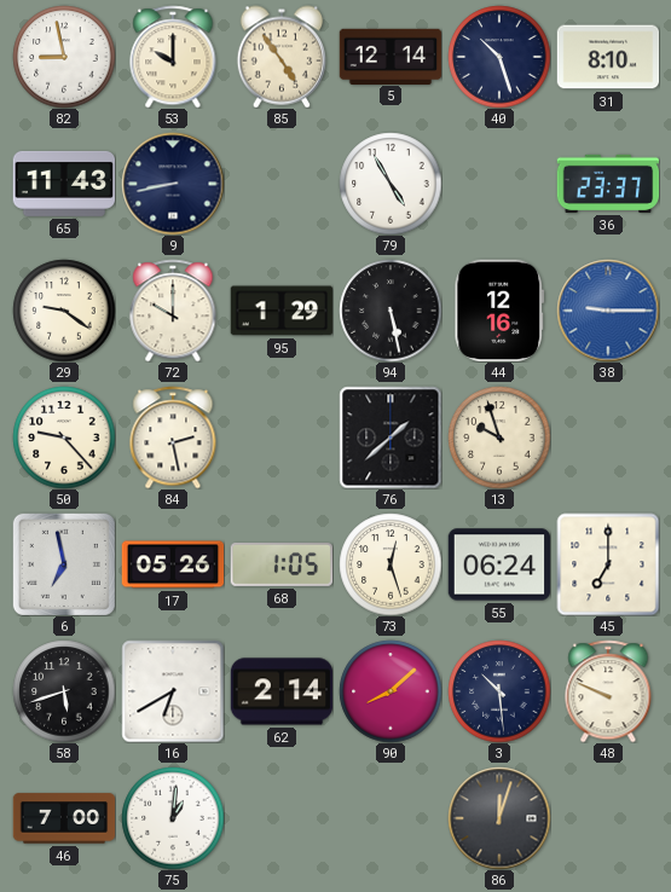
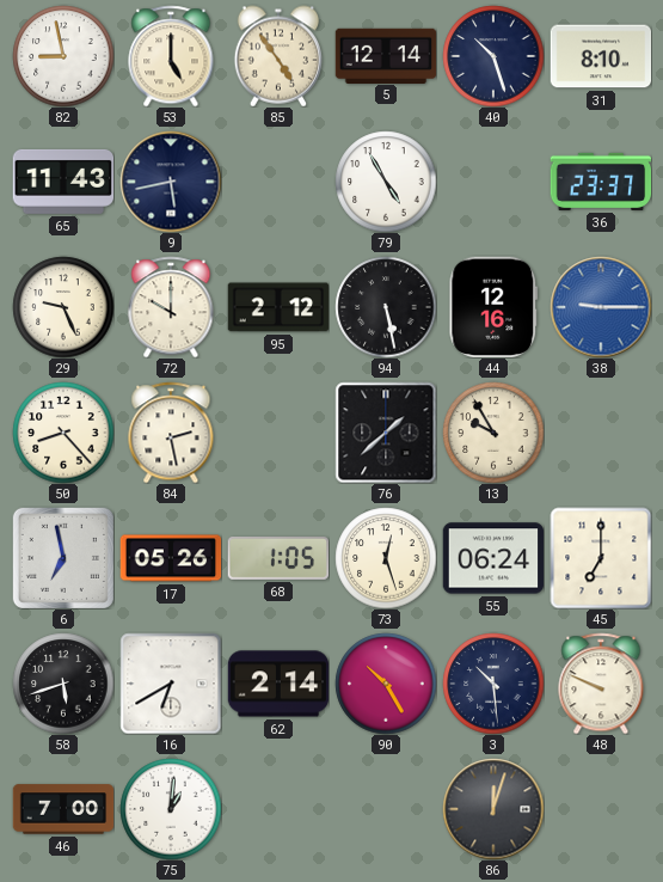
53: 10:00 -> 5:00 (171, 56)
9: 8:43 -> 5:43 (171, 182)
29: 9:21 -> 9:26 (63, 307)
95: 1:29 -> 2:12 (278, 307)
50: 9:23 -> 8:23 (63, 433)
13: 9:57 -> 9:55 (493, 433)
90: 8:08 -> 10:25 (386, 684)
